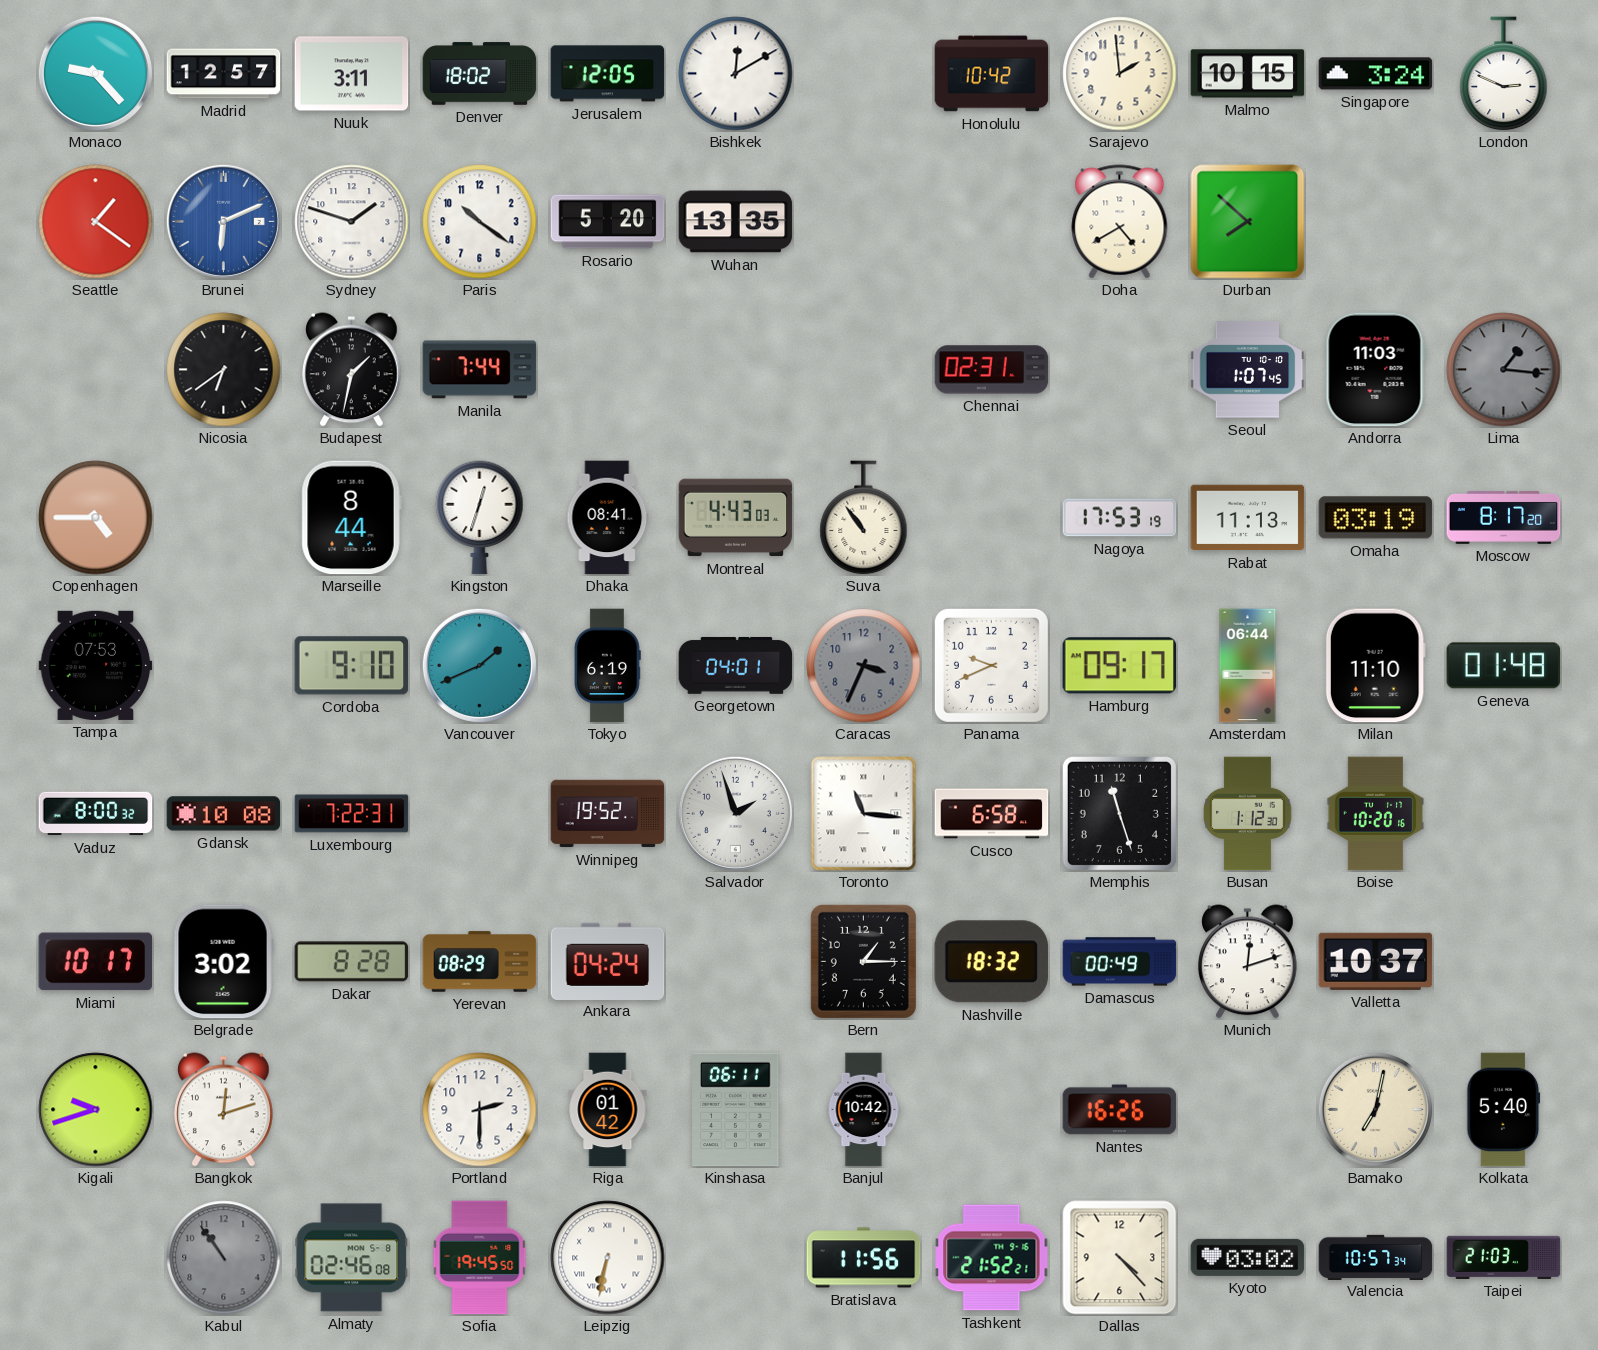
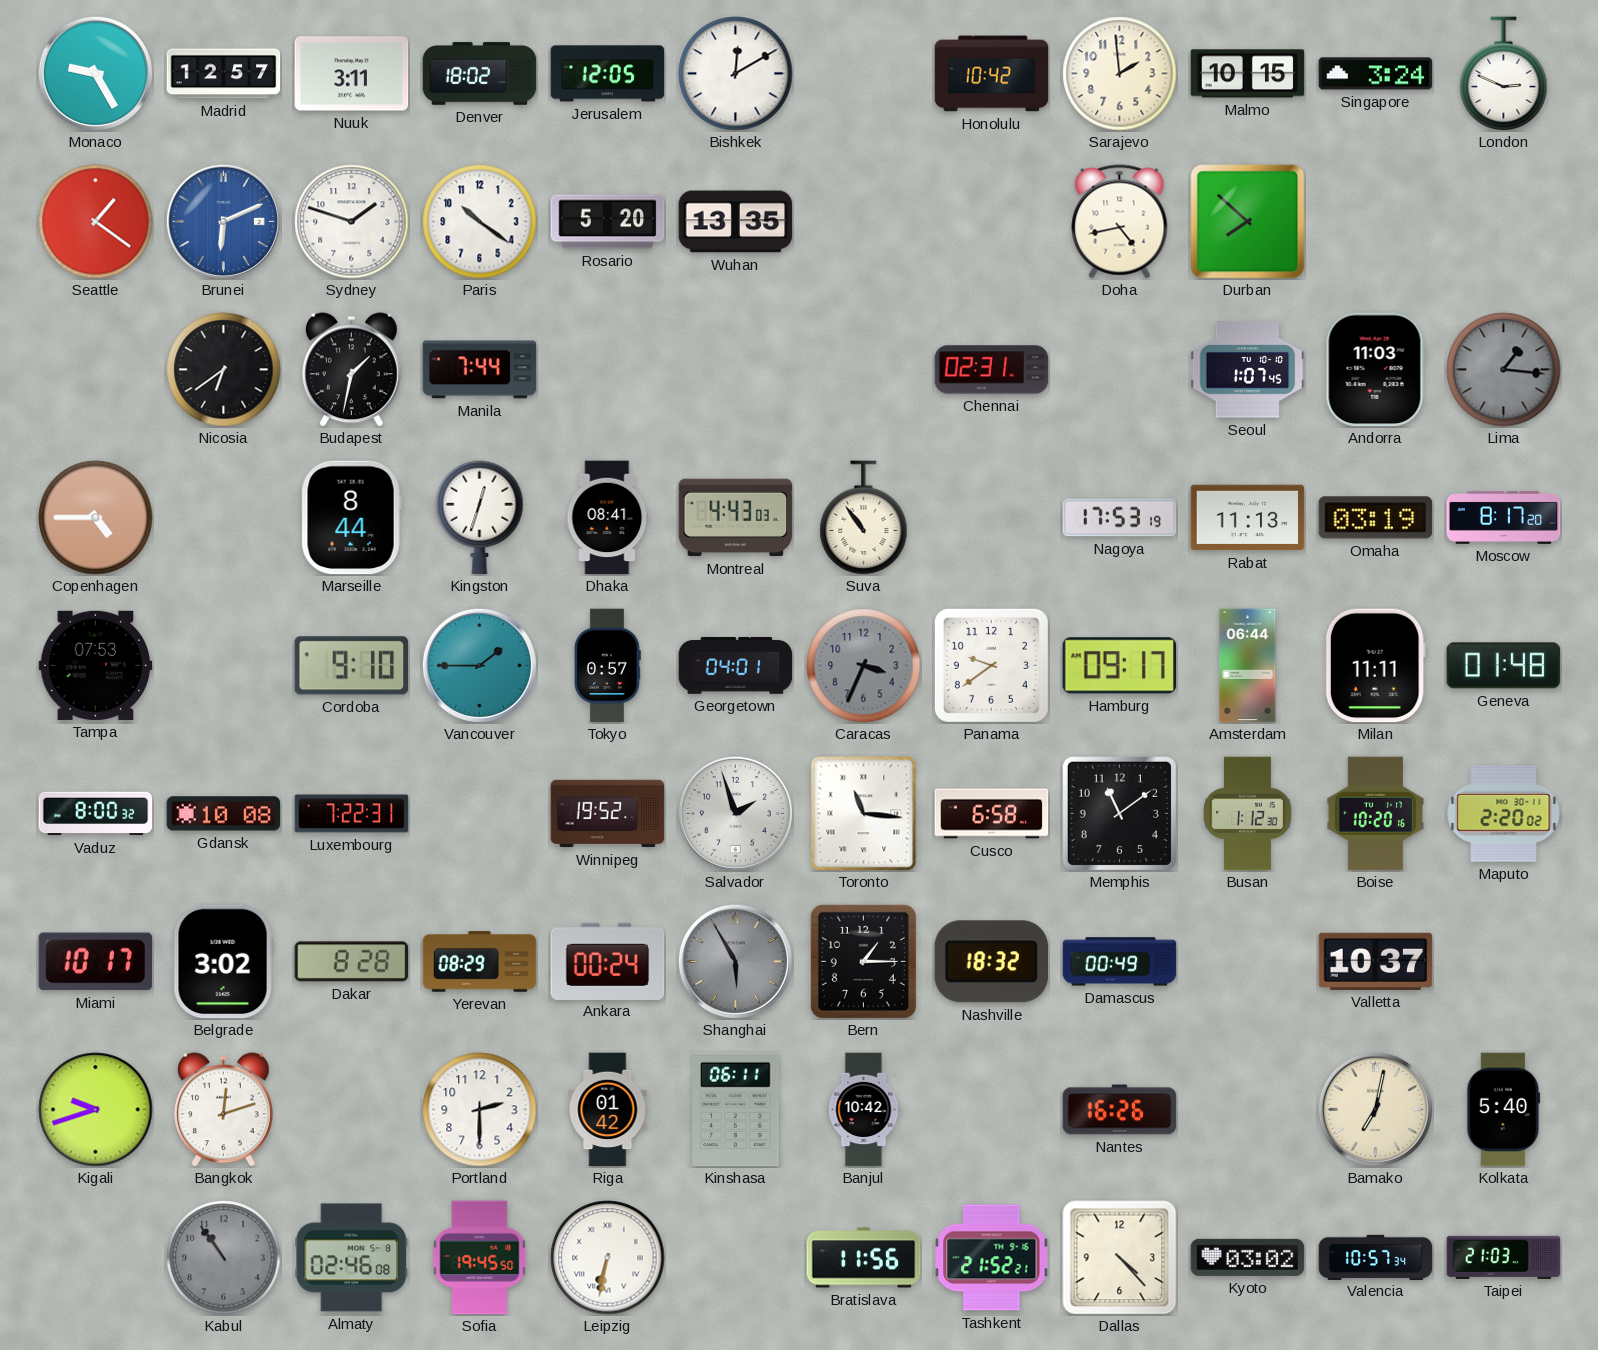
Monaco: 9:23 -> 9:25 (95, 73)
Doha: 4:40 -> 4:43 (1120, 222)
Vancouver: 1:41 -> 1:45 (479, 665)
Tokyo: 6:19 -> 0:57 (607, 666)
Panama: 9:41 -> 9:39 (991, 665)
Milan: 11:10 -> 11:11 (1375, 666)
Memphis: 11:27 -> 11:09 (1119, 813)
Maputo: none -> 2:20 (1504, 814)
Ankara: 04:24 -> 00:24 (608, 961)
Shanghai: none -> 5:55 (735, 961)
Munich: 12:12 -> none (1248, 962)
